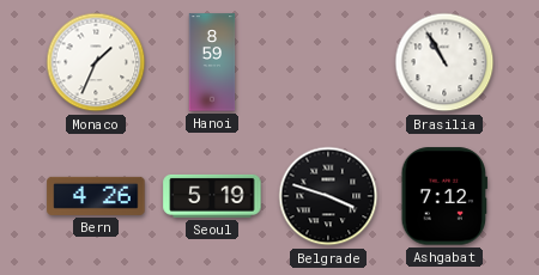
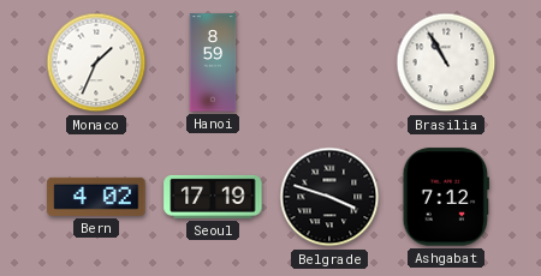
Bern: 4:26 -> 4:02 (96, 197)
Seoul: 5:19 -> 17:19 (213, 197)
